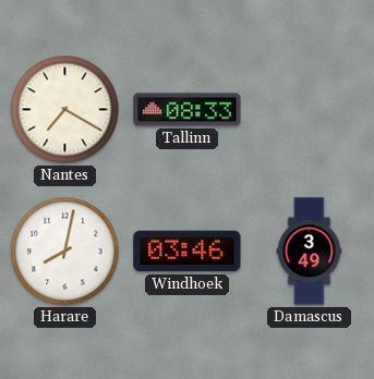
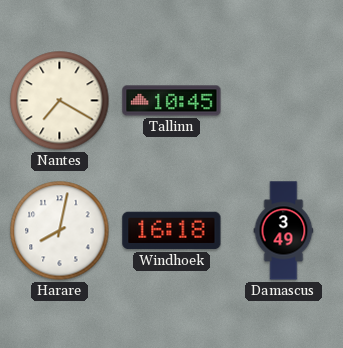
Tallinn: 08:33 -> 10:45 (172, 101)
Windhoek: 03:46 -> 16:18 (172, 231)
